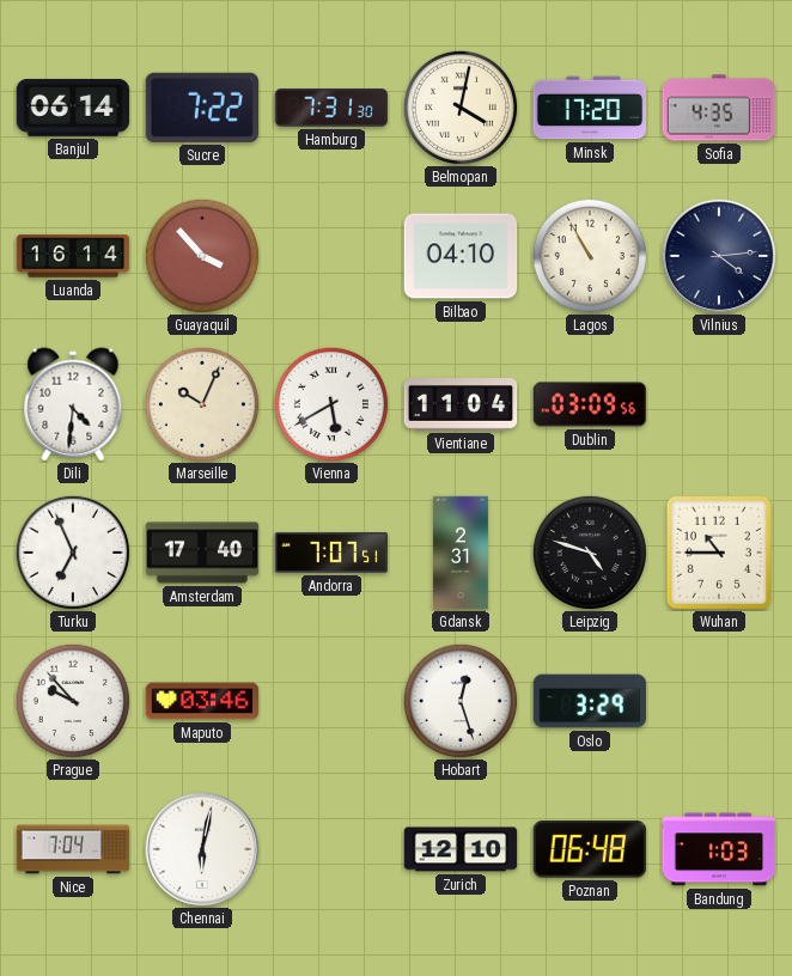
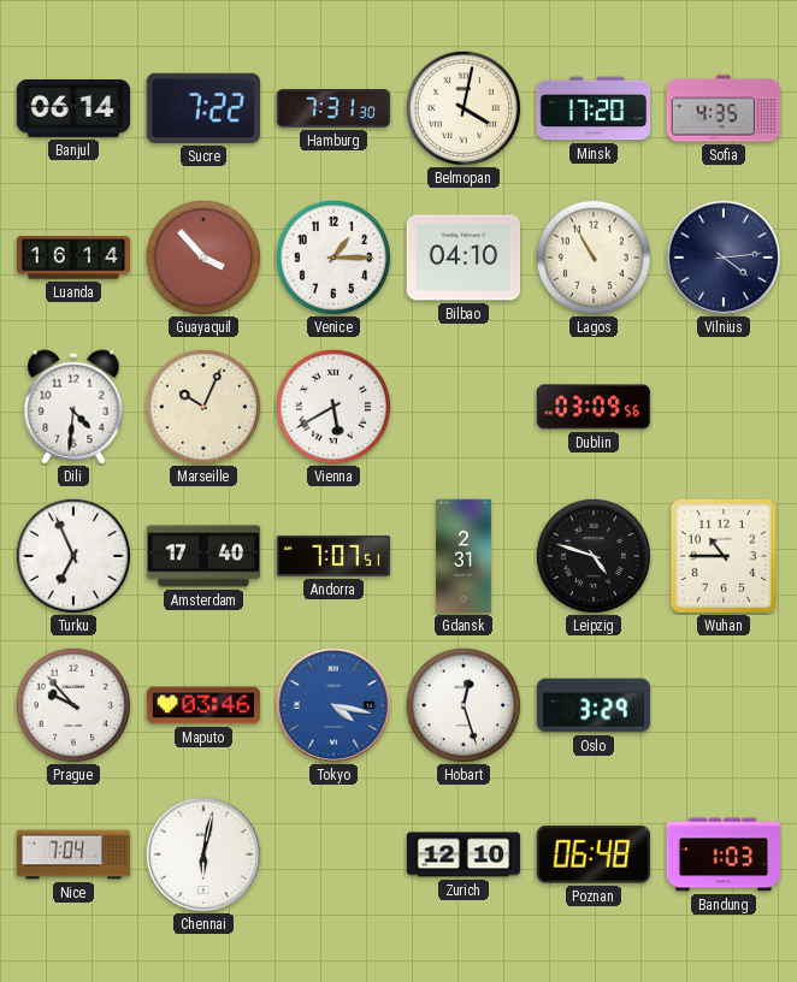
Venice: none -> 1:15 (333, 258)
Vientiane: 11:04 -> none (461, 405)
Tokyo: none -> 4:17 (333, 705)
